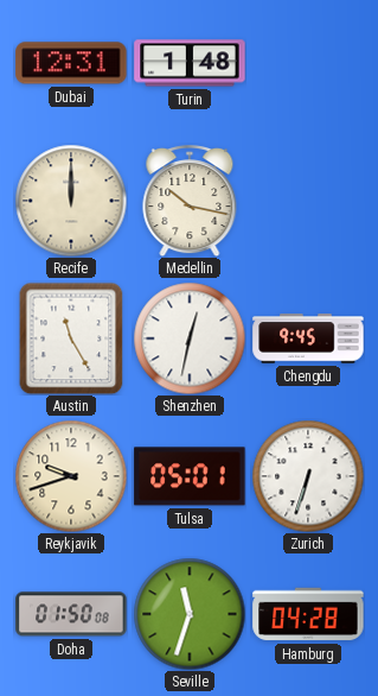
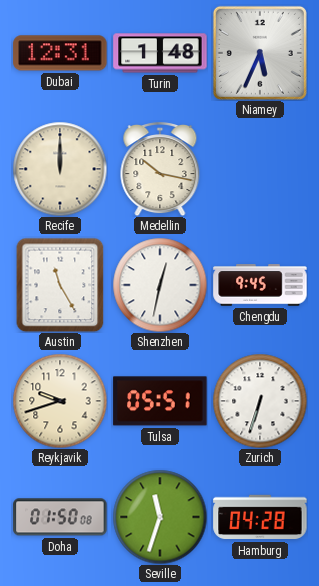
Niamey: none -> 5:34 (260, 53)
Tulsa: 05:01 -> 05:51 (160, 401)
